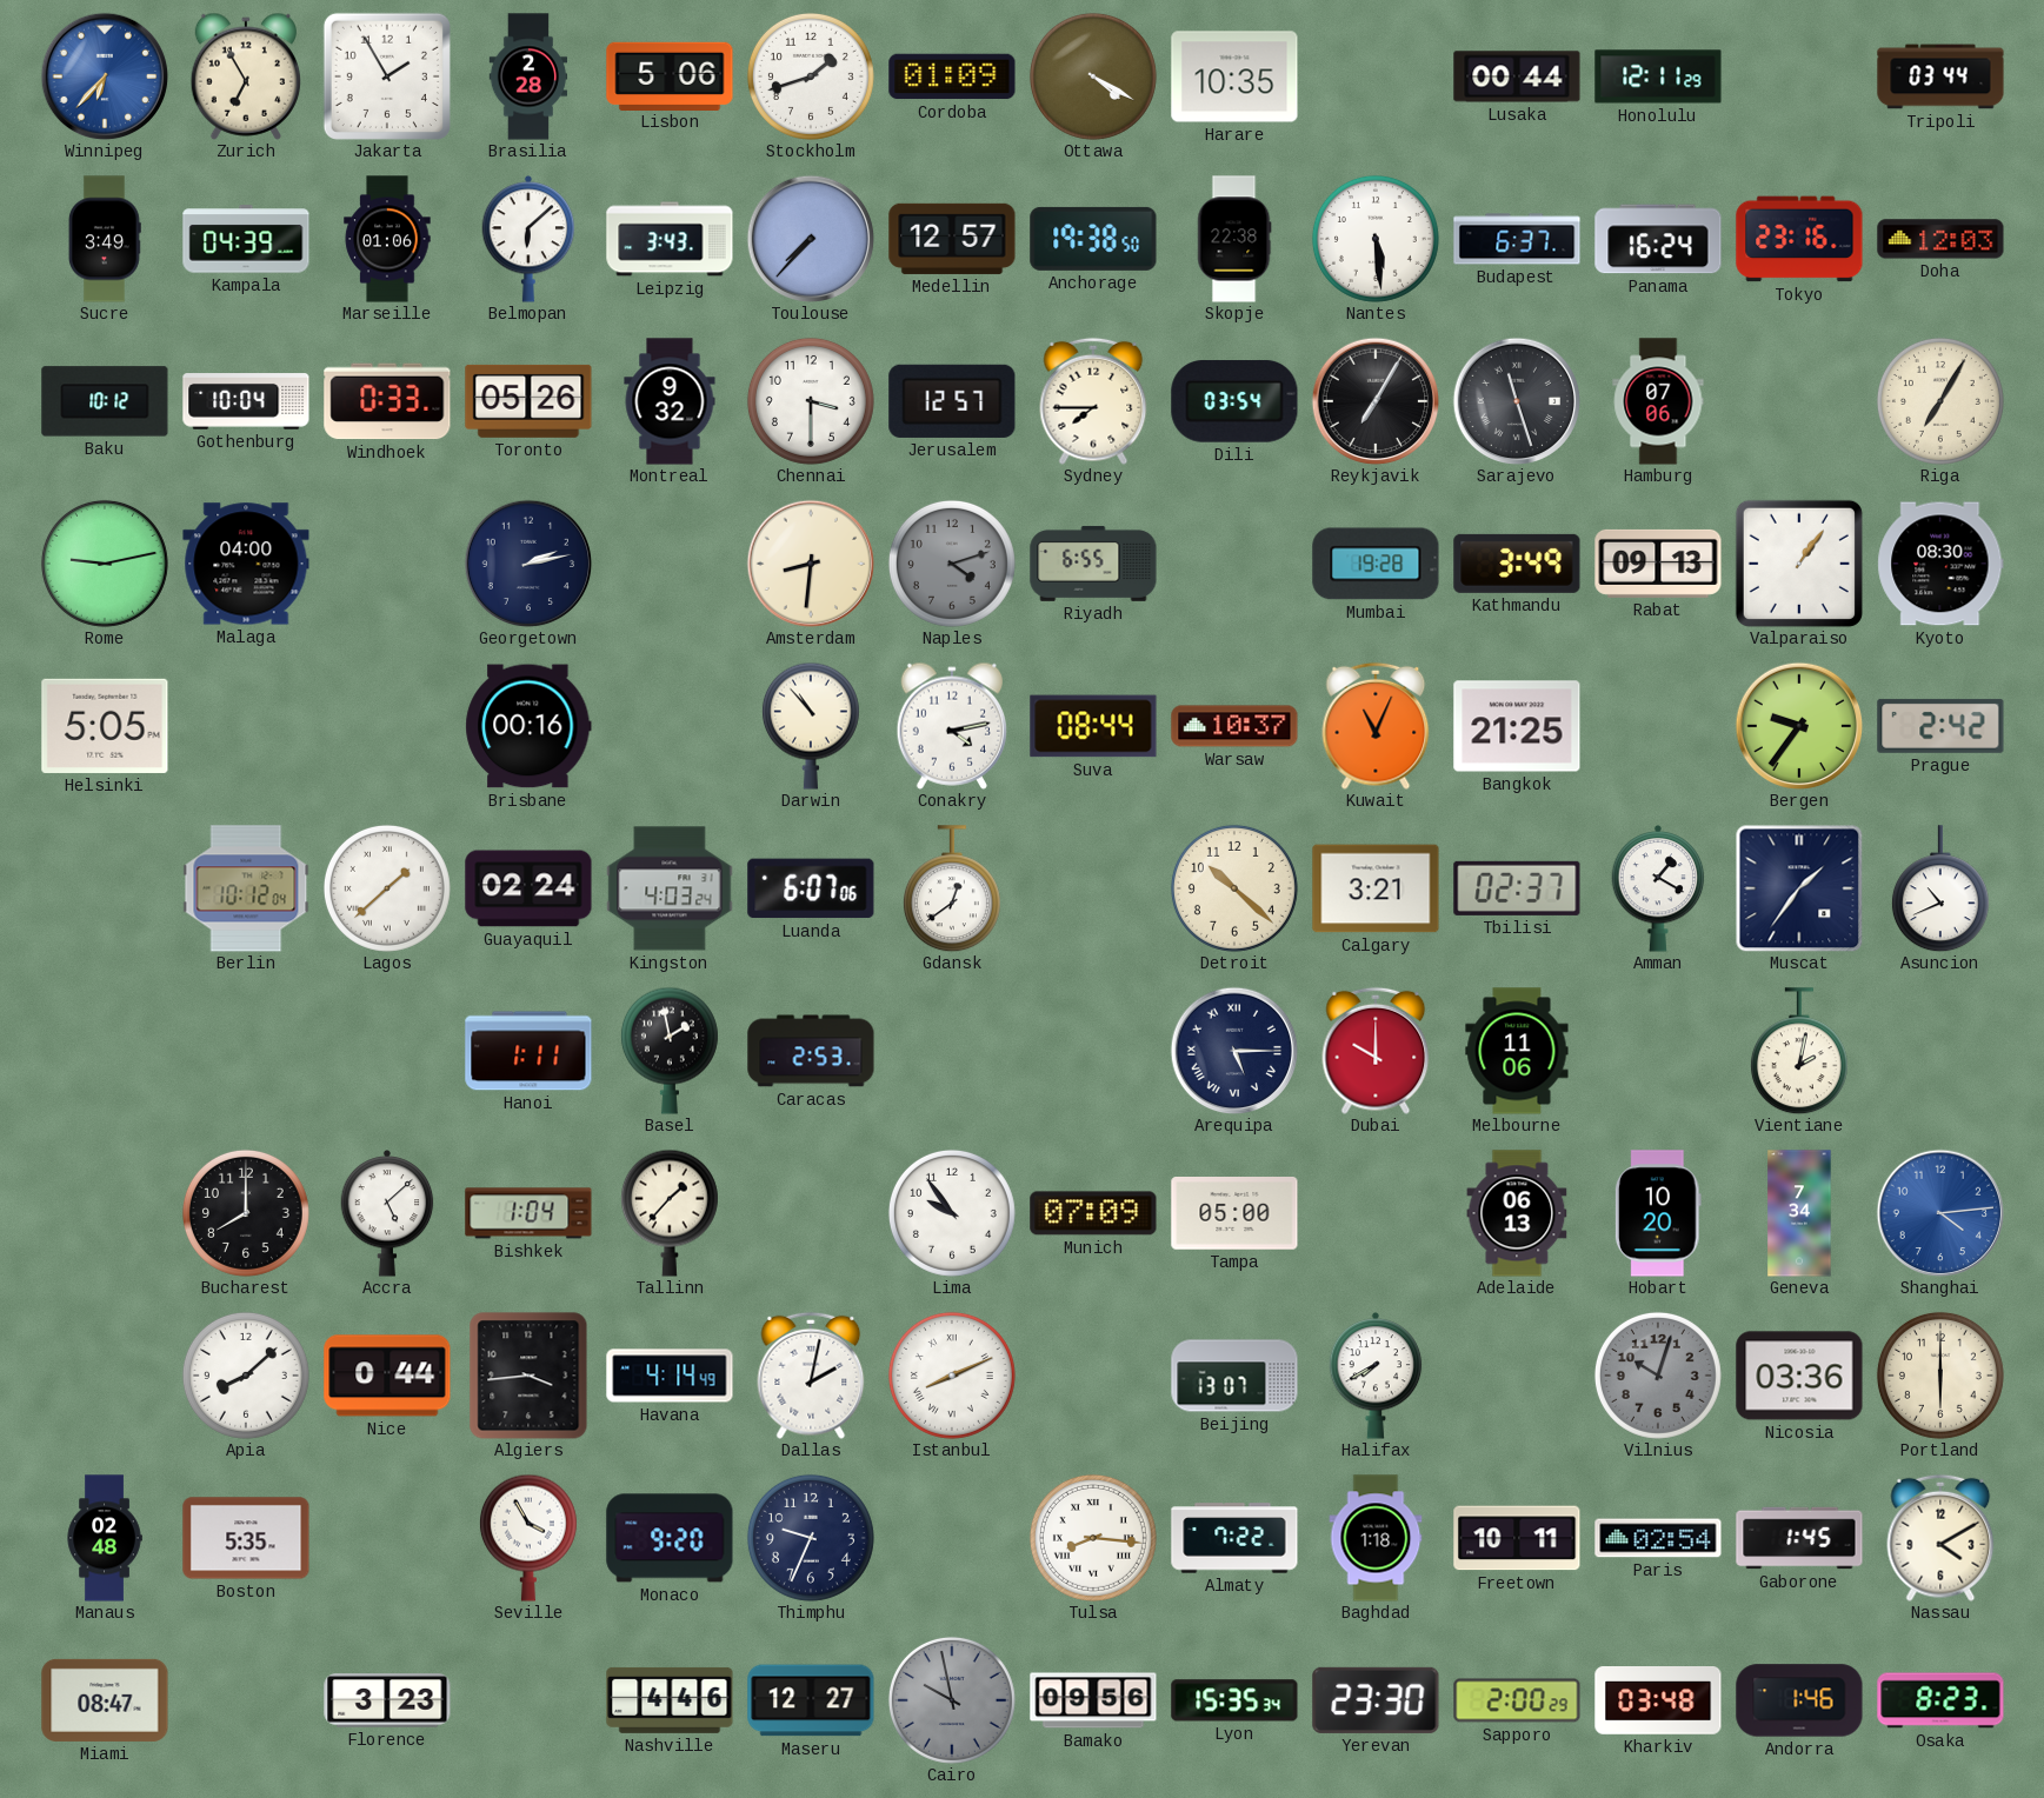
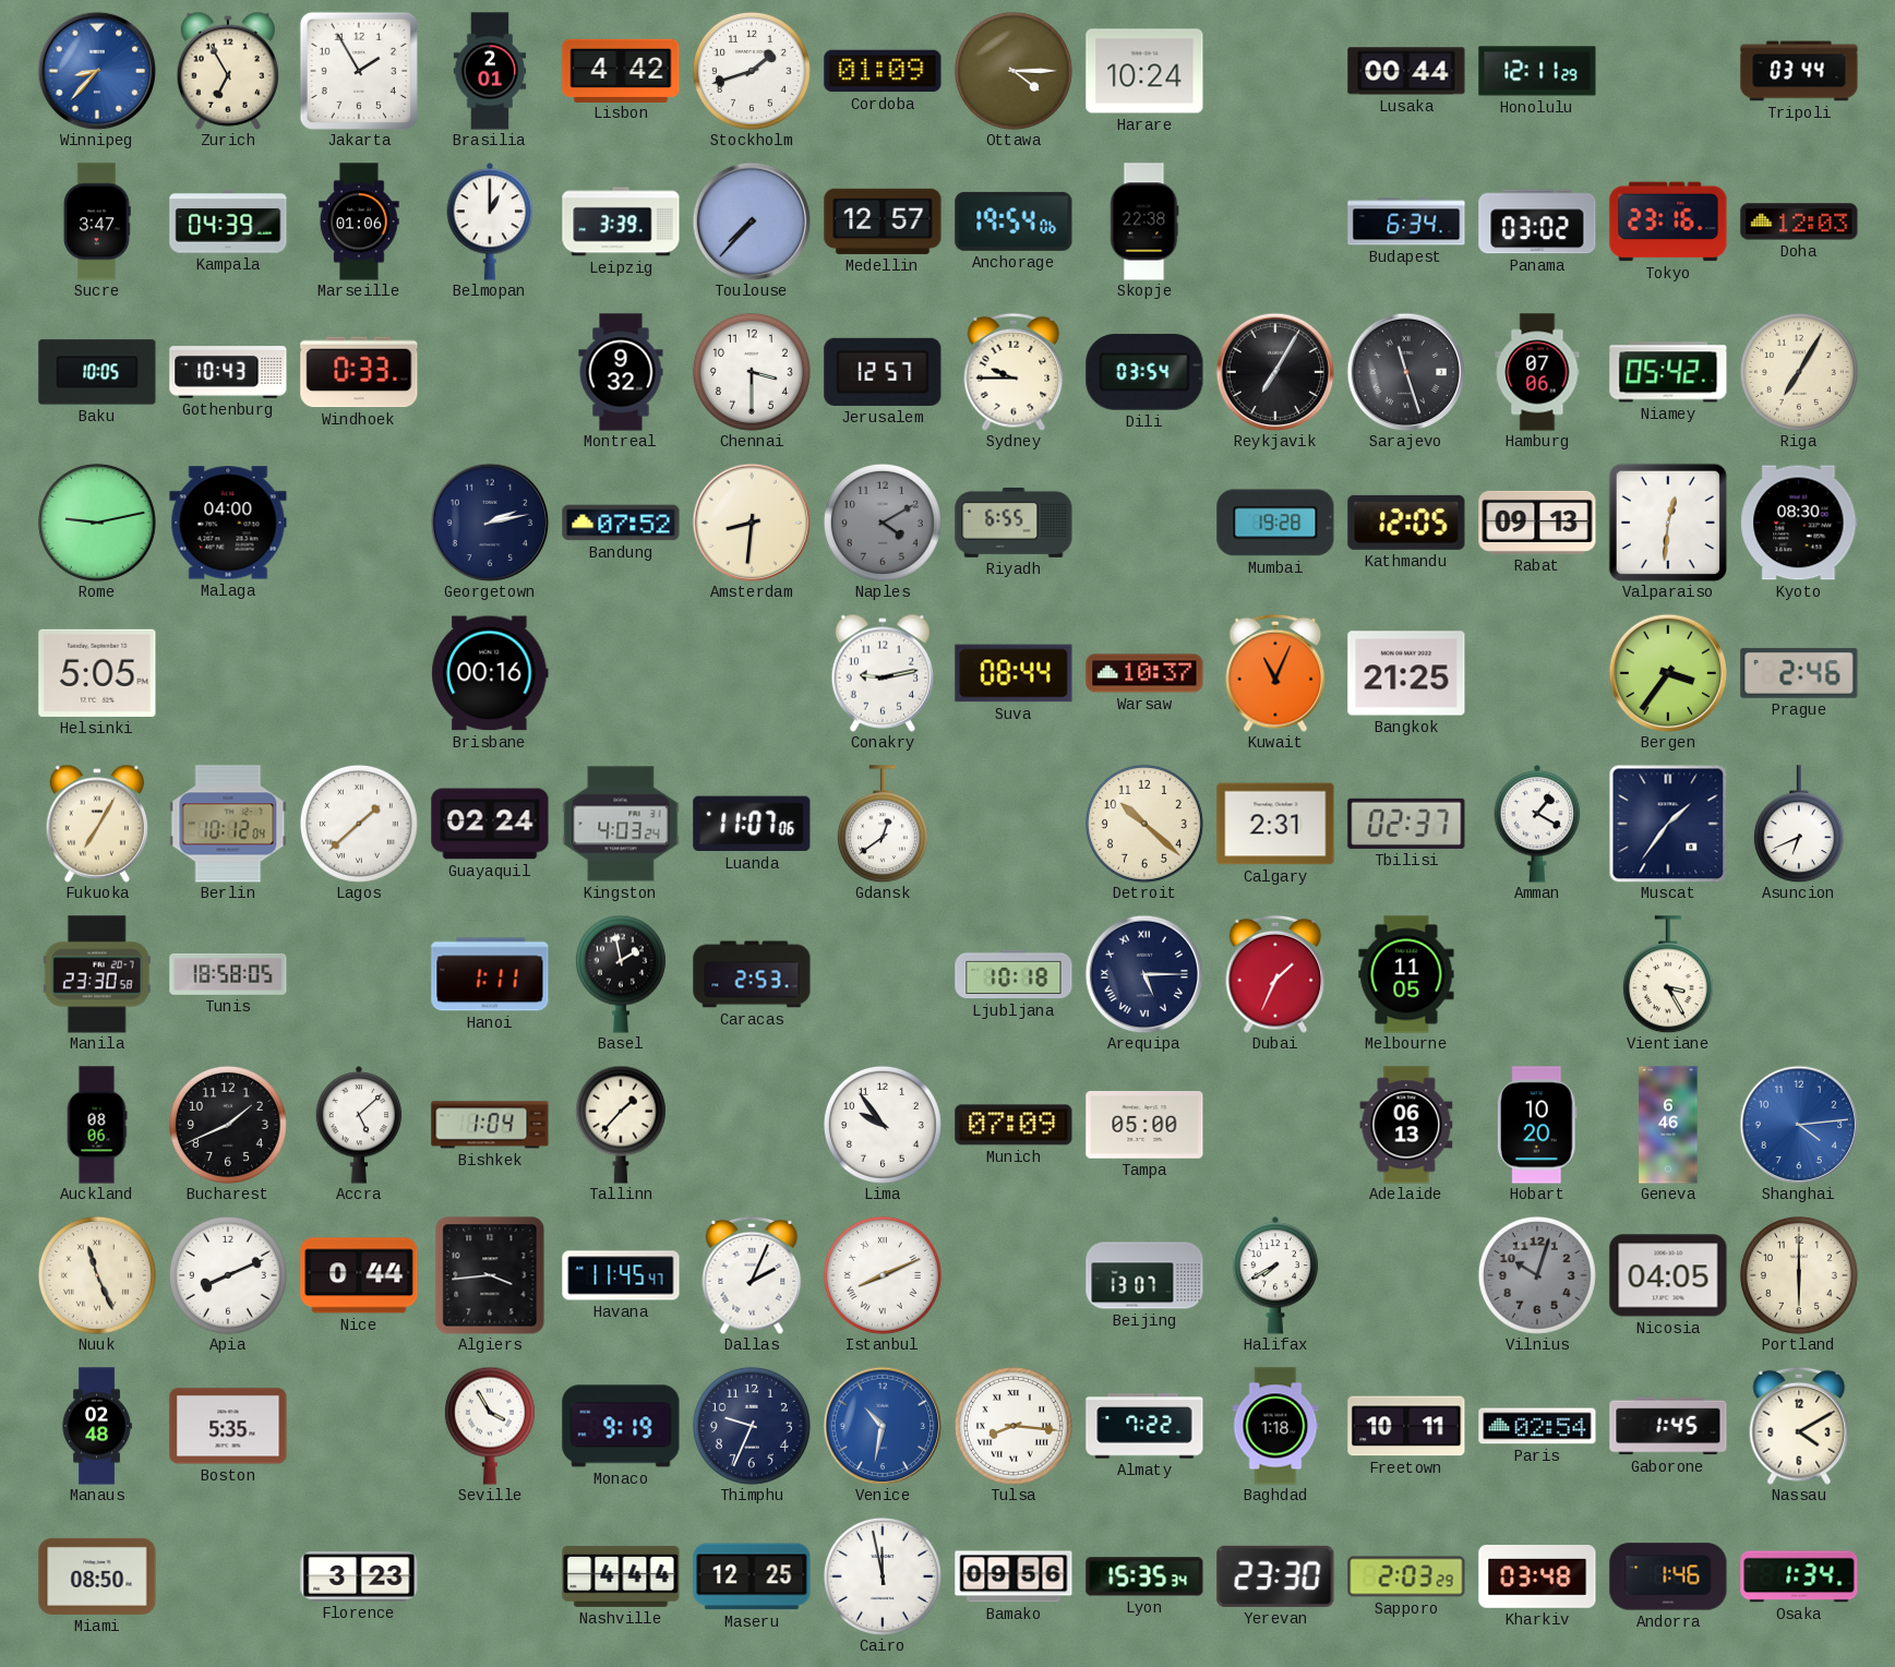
Winnipeg: 6:37 -> 8:37 (97, 71)
Brasilia: 2:28 -> 2:01 (490, 71)
Lisbon: 5:06 -> 4:42 (621, 70)
Ottawa: 4:20 -> 4:15 (1014, 71)
Harare: 10:35 -> 10:24 (1144, 71)
Sucre: 3:49 -> 3:47 (97, 221)
Belmopan: 6:08 -> 1:00 (490, 223)
Leipzig: 3:43 -> 3:39 (621, 221)
Anchorage: 19:38 -> 19:54 (1014, 221)
Nantes: 5:29 -> none (1376, 239)
Budapest: 6:37 -> 6:34 (1406, 221)
Panama: 16:24 -> 03:02 (1537, 221)
Baku: 10:12 -> 10:05 (97, 372)
Gothenburg: 10:04 -> 10:43 (228, 372)
Toronto: 05:26 -> none (528, 401)
Sydney: 7:45 -> 9:45 (1014, 372)
Niamey: none -> 05:42 (1668, 372)
Bandung: none -> 07:52 (621, 523)
Naples: 4:12 -> 4:10 (883, 523)
Kathmandu: 3:49 -> 12:05 (1406, 523)
Valparaiso: 1:06 -> 12:31 (1668, 523)
Darwin: 10:53 -> none (811, 726)
Conakry: 4:13 -> 9:13 (881, 673)
Bergen: 9:36 -> 3:36 (1668, 673)
Prague: 2:42 -> 2:46 (1799, 673)
Fukuoka: none -> 7:05 (96, 824)
Luanda: 6:07 -> 11:07 (752, 824)
Calgary: 3:21 -> 2:31 (1275, 824)
Asuncion: 10:41 -> 6:41 (1799, 824)
Manila: none -> 23:30 (97, 974)
Tunis: none -> 18:58 (228, 974)
Ljubljana: none -> 10:18 (1014, 974)
Dubai: 10:00 -> 1:34 (1275, 974)
Melbourne: 11:06 -> 11:05 (1406, 974)
Vientiane: 2:02 -> 3:25 (1668, 974)
Auckland: none -> 08:06 (97, 1125)
Bucharest: 8:00 -> 1:41 (228, 1125)
Geneva: 7:34 -> 6:46 (1668, 1125)
Nuuk: none -> 11:26 (97, 1275)
Apia: 8:08 -> 8:11 (228, 1275)
Havana: 4:14 -> 11:45 (621, 1275)
Dallas: 2:02 -> 2:04 (752, 1275)
Nicosia: 03:36 -> 04:05 (1668, 1275)
Monaco: 9:20 -> 9:19 (621, 1426)
Venice: none -> 10:32 (883, 1426)
Miami: 08:47 -> 08:50 (97, 1576)
Nashville: 4:46 -> 4:44 (621, 1576)
Maseru: 12:27 -> 12:25 (752, 1576)
Cairo: 9:58 -> 11:58 (883, 1576)
Cairo dial: grey -> white (883, 1576)
Sapporo: 2:00 -> 2:03 (1406, 1576)
Osaka: 8:23 -> 1:34 (1799, 1576)
